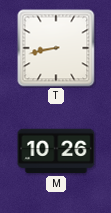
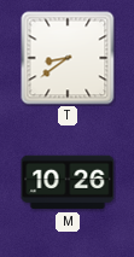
T: 8:43 -> 8:39 (68, 58)
